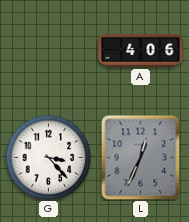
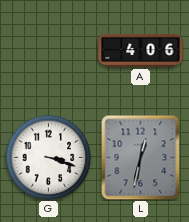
G: 3:23 -> 3:18 (48, 157)
L: 12:34 -> 12:32 (141, 157)
